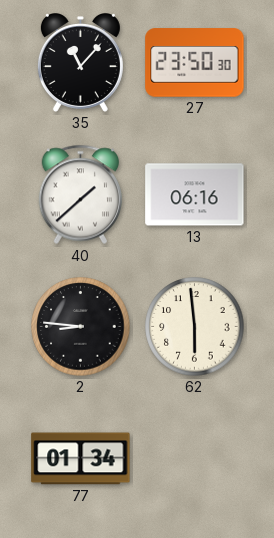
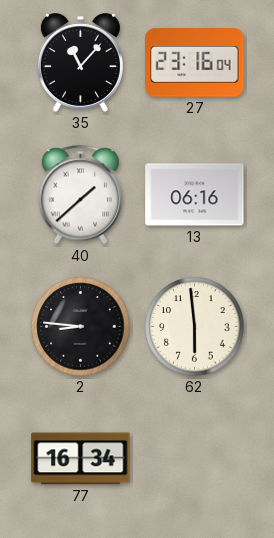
27: 23:50 -> 23:16 (195, 63)
77: 01:34 -> 16:34 (81, 459)
